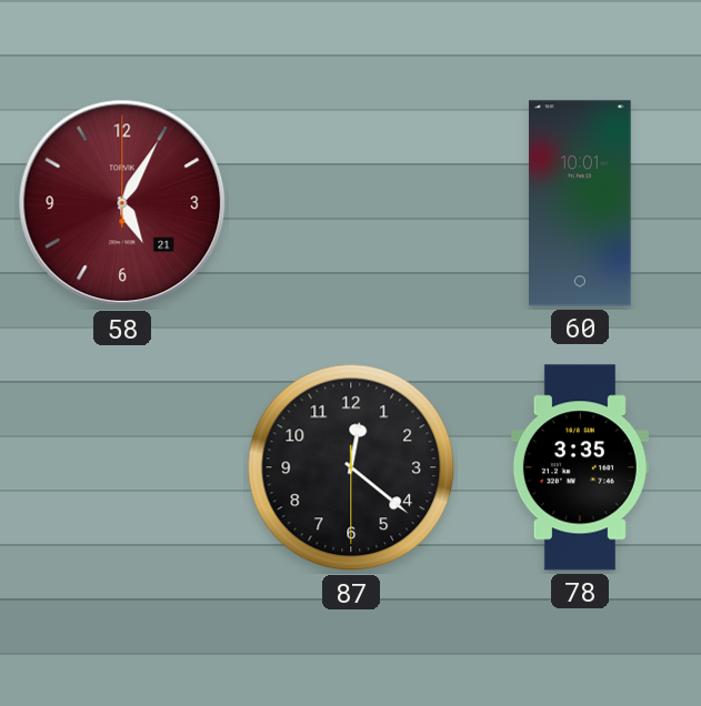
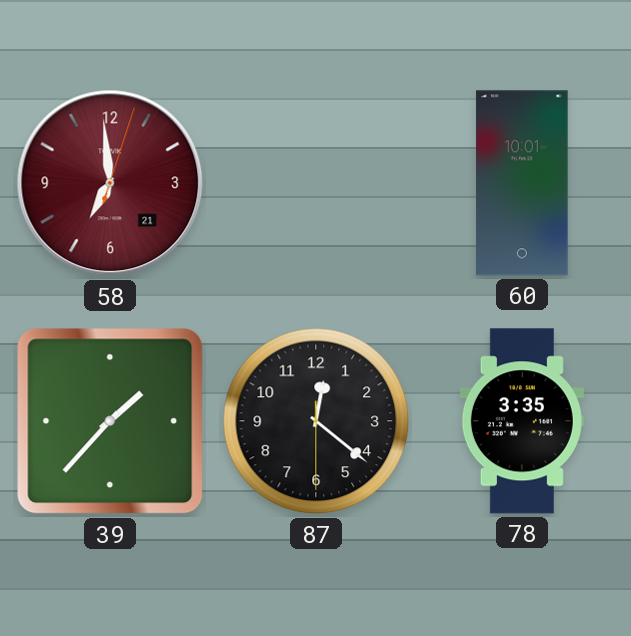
58: 5:05 -> 6:59 (110, 183)
39: none -> 1:37 (110, 421)
